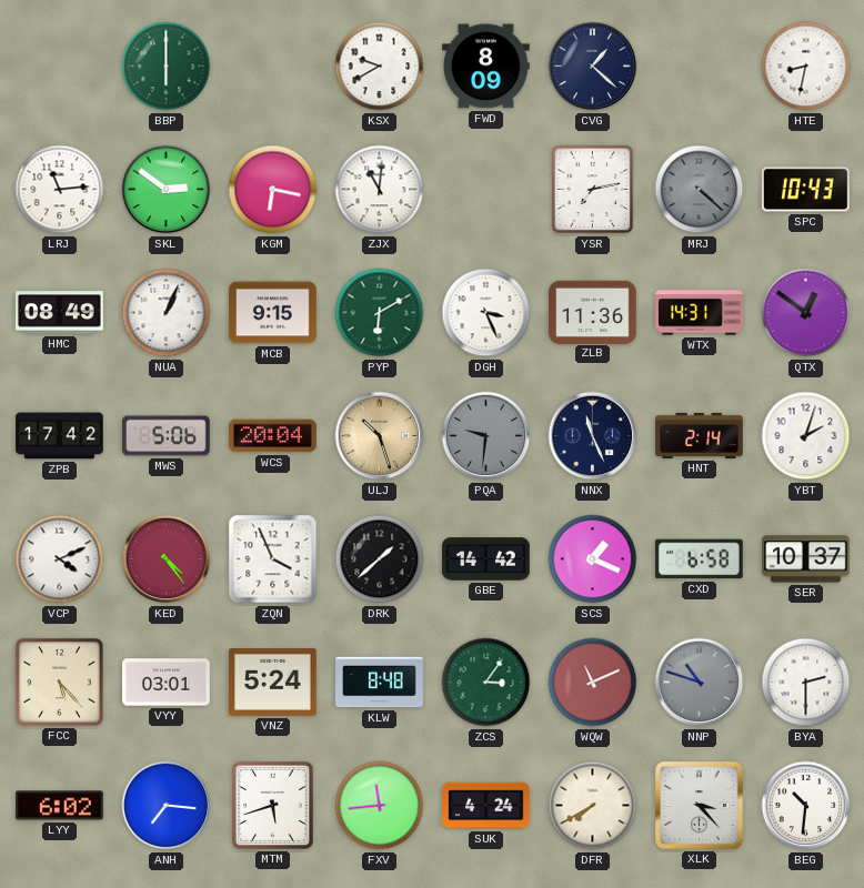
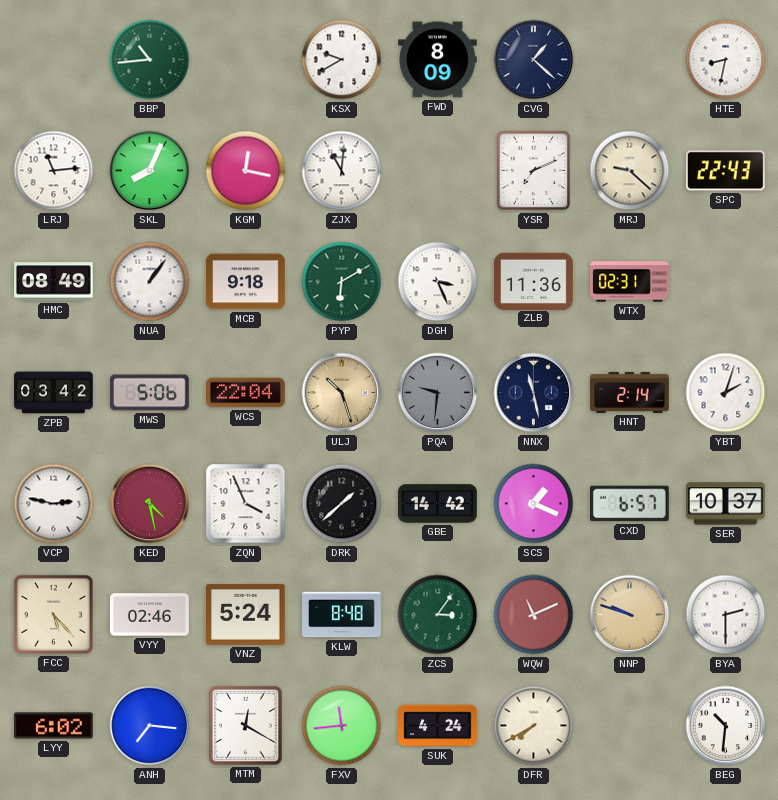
BBP: 6:00 -> 10:44 (150, 60)
SKL: 2:51 -> 8:04 (150, 171)
KGM: 6:17 -> 12:17 (246, 171)
YSR: 7:13 -> 7:11 (534, 171)
MRJ: 4:22 -> 9:22 (630, 171)
MRJ dial: grey -> cream (630, 171)
SPC: 10:43 -> 22:43 (725, 171)
NUA: 1:04 -> 1:06 (150, 282)
MCB: 9:15 -> 9:18 (246, 282)
WTX: 14:31 -> 02:31 (630, 282)
QTX: 12:51 -> none (806, 313)
ZPB: 17:42 -> 03:42 (54, 393)
WCS: 20:04 -> 22:04 (246, 393)
NNX: 11:26 -> 11:28 (534, 393)
VCP: 4:11 -> 2:47 (54, 504)
KED: 4:24 -> 4:28 (150, 504)
CXD: 6:58 -> 6:57 (630, 504)
VYY: 03:01 -> 02:46 (150, 615)
NNP: 10:48 -> 9:48 (630, 615)
NNP dial: grey -> champagne (630, 615)
MTM: 5:42 -> 12:20 (245, 725)
XLK: 3:23 -> none (700, 806)
